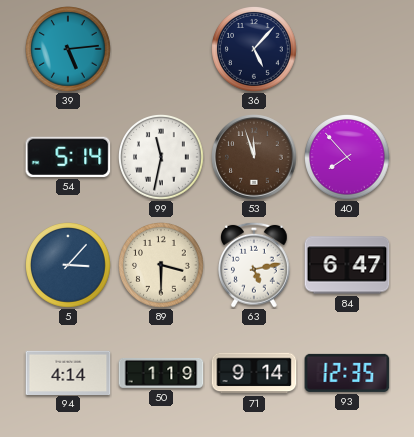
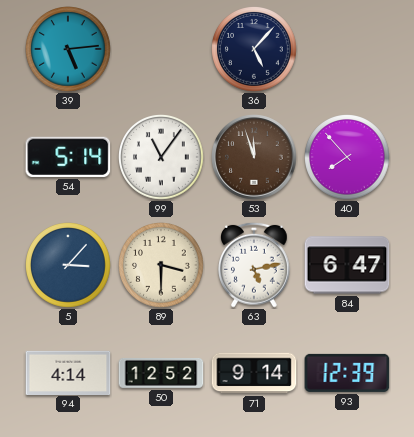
99: 11:32 -> 11:06 (162, 158)
50: 1:19 -> 12:52 (161, 373)
93: 12:35 -> 12:39 (347, 373)
